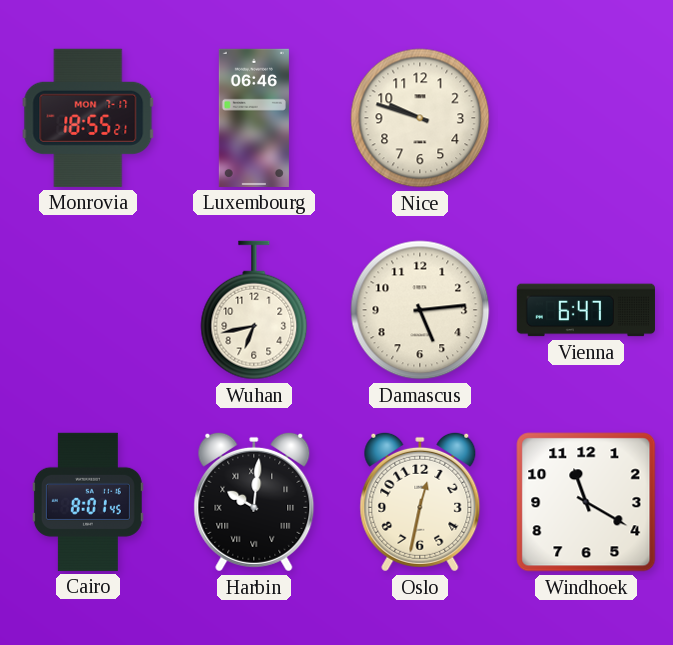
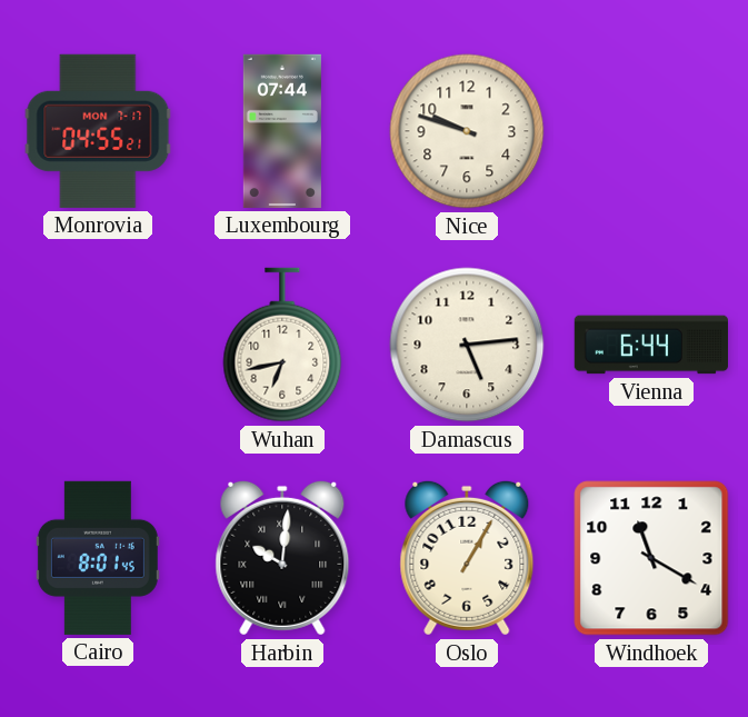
Monrovia: 18:55 -> 04:55 (98, 131)
Luxembourg: 06:46 -> 07:44 (282, 131)
Vienna: 6:47 -> 6:44 (651, 345)
Oslo: 12:32 -> 1:05 (467, 558)
